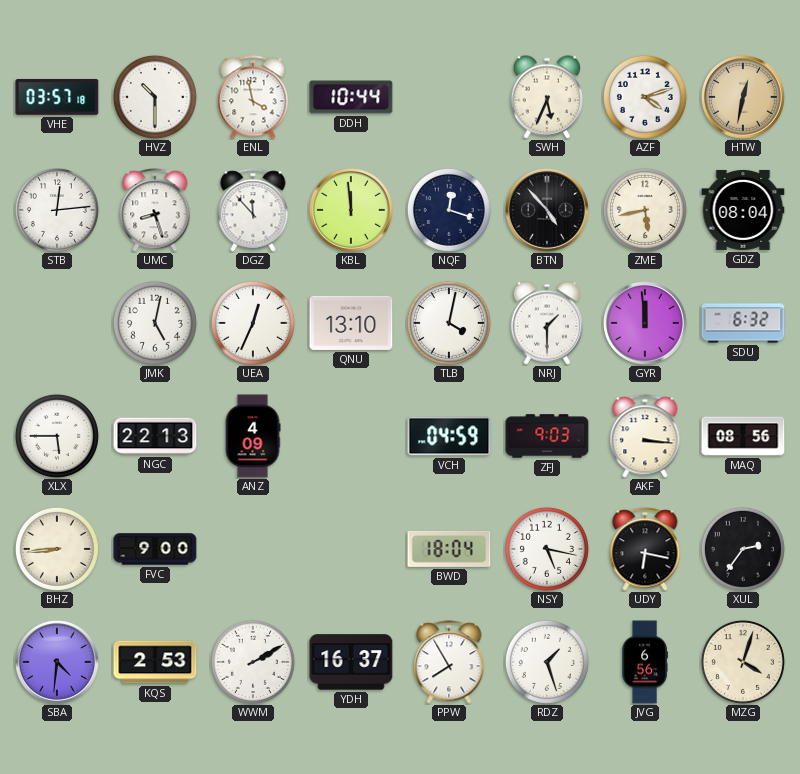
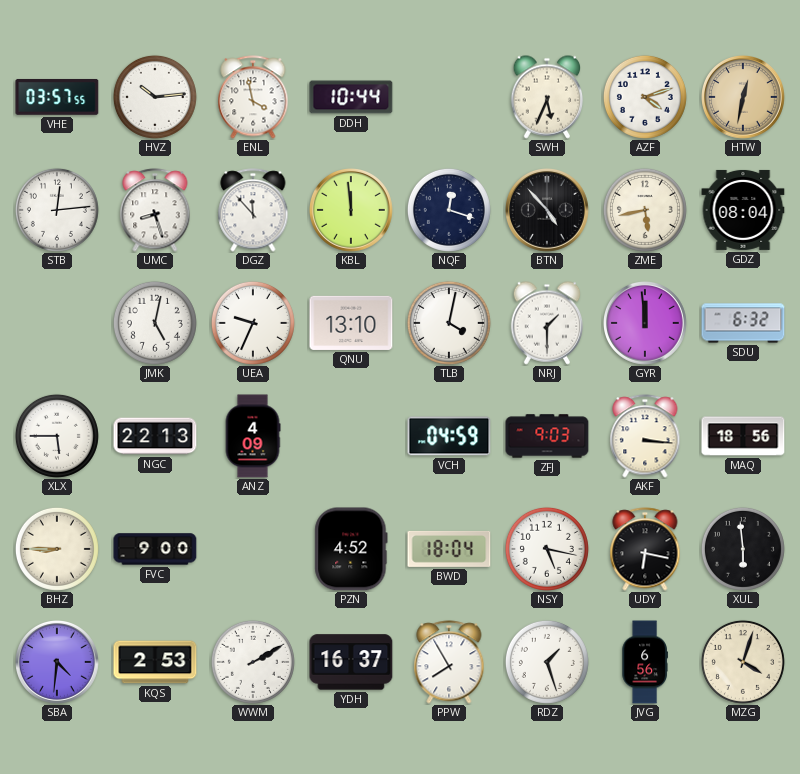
VHE: 03:57:18 -> 03:57:55 (57, 97)
HVZ: 10:30 -> 10:14 (155, 97)
UEA: 12:34 -> 9:34 (253, 323)
MAQ: 08:56 -> 18:56 (743, 436)
BHZ: 8:44 -> 8:45 (57, 549)
PZN: none -> 4:52 (351, 549)
XUL: 2:36 -> 5:59 (743, 549)
